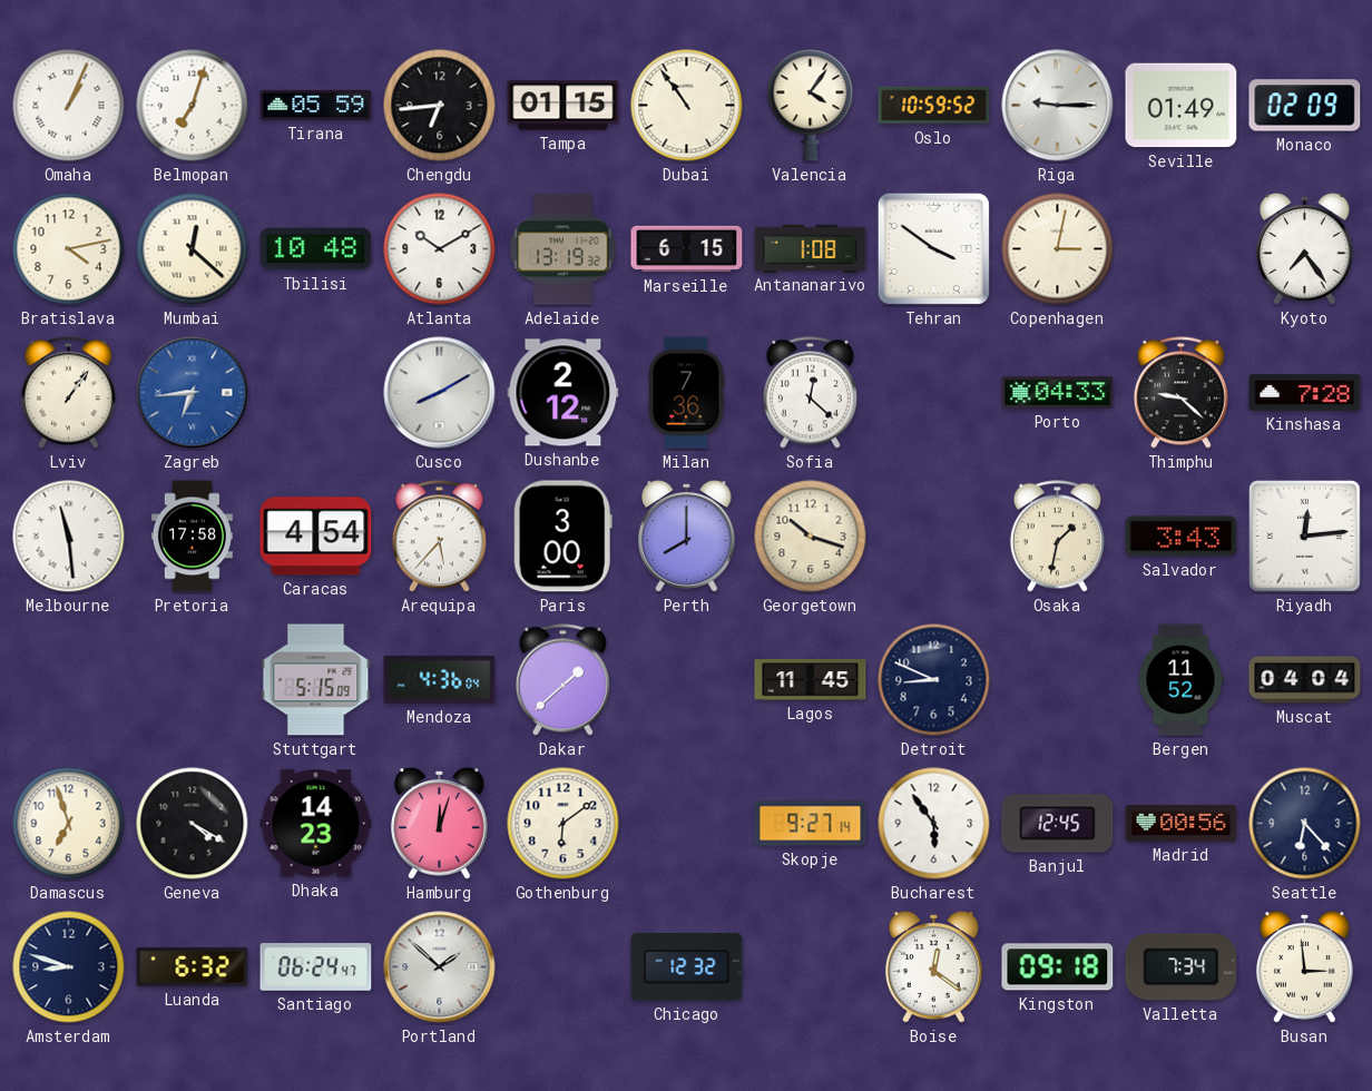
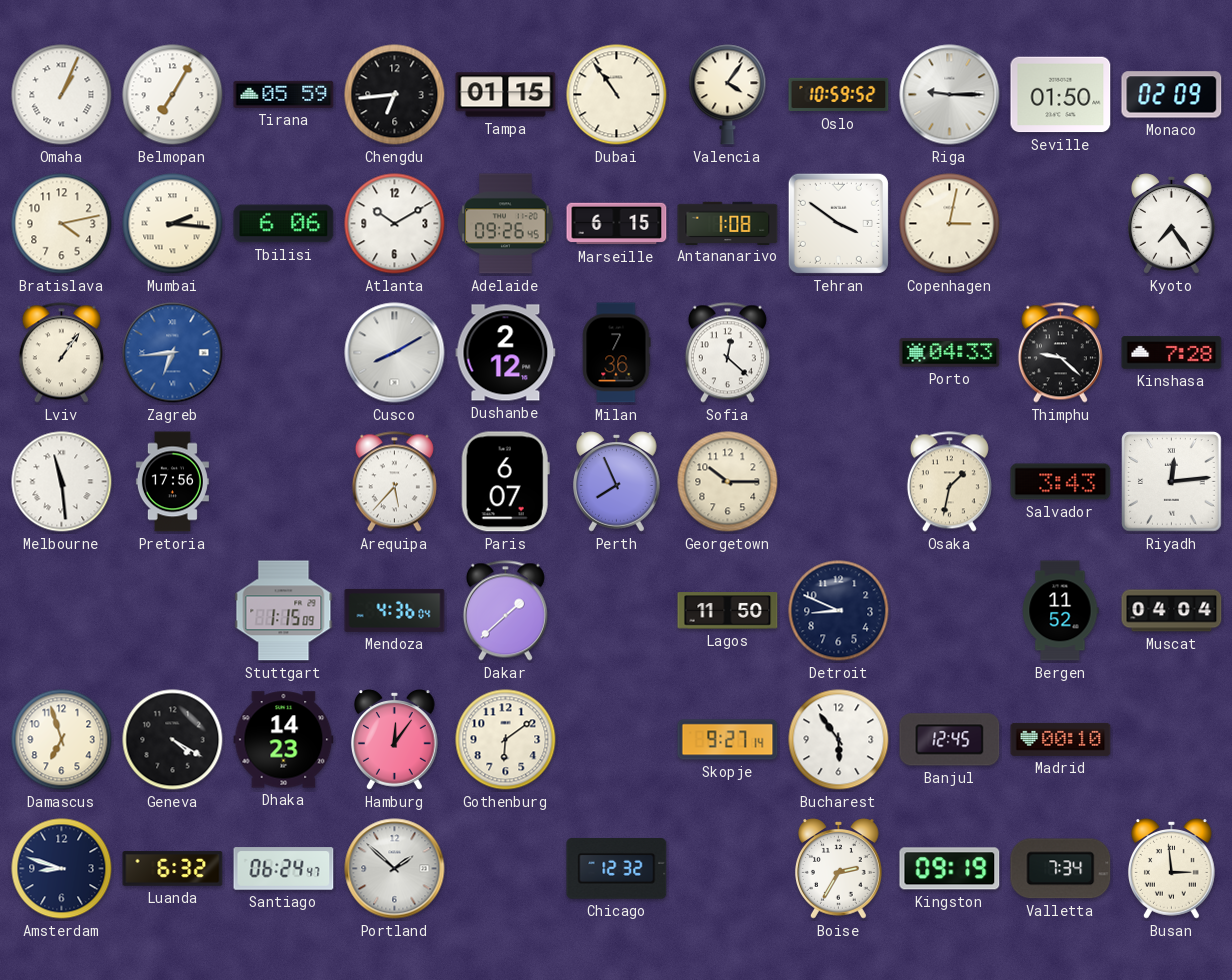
Belmopan: 7:03 -> 7:05 (173, 95)
Seville: 01:49 -> 01:50 (1061, 95)
Mumbai: 12:22 -> 2:16 (173, 224)
Tbilisi: 10:48 -> 6:06 (284, 224)
Adelaide: 13:19 -> 09:26 (506, 224)
Pretoria: 17:58 -> 17:56 (172, 482)
Caracas: 4:54 -> none (316, 537)
Paris: 3:00 -> 6:07 (505, 482)
Perth: 8:00 -> 7:56 (617, 482)
Georgetown: 10:18 -> 10:15 (728, 482)
Stuttgart: 5:15 -> 1:15 (284, 611)
Lagos: 11:45 -> 11:50 (728, 611)
Hamburg: 12:03 -> 12:06 (395, 740)
Madrid: 00:56 -> 00:10 (1061, 739)
Seattle: 6:23 -> none (1305, 824)
Boise: 12:21 -> 2:35 (839, 869)
Kingston: 09:18 -> 09:19 (950, 869)
